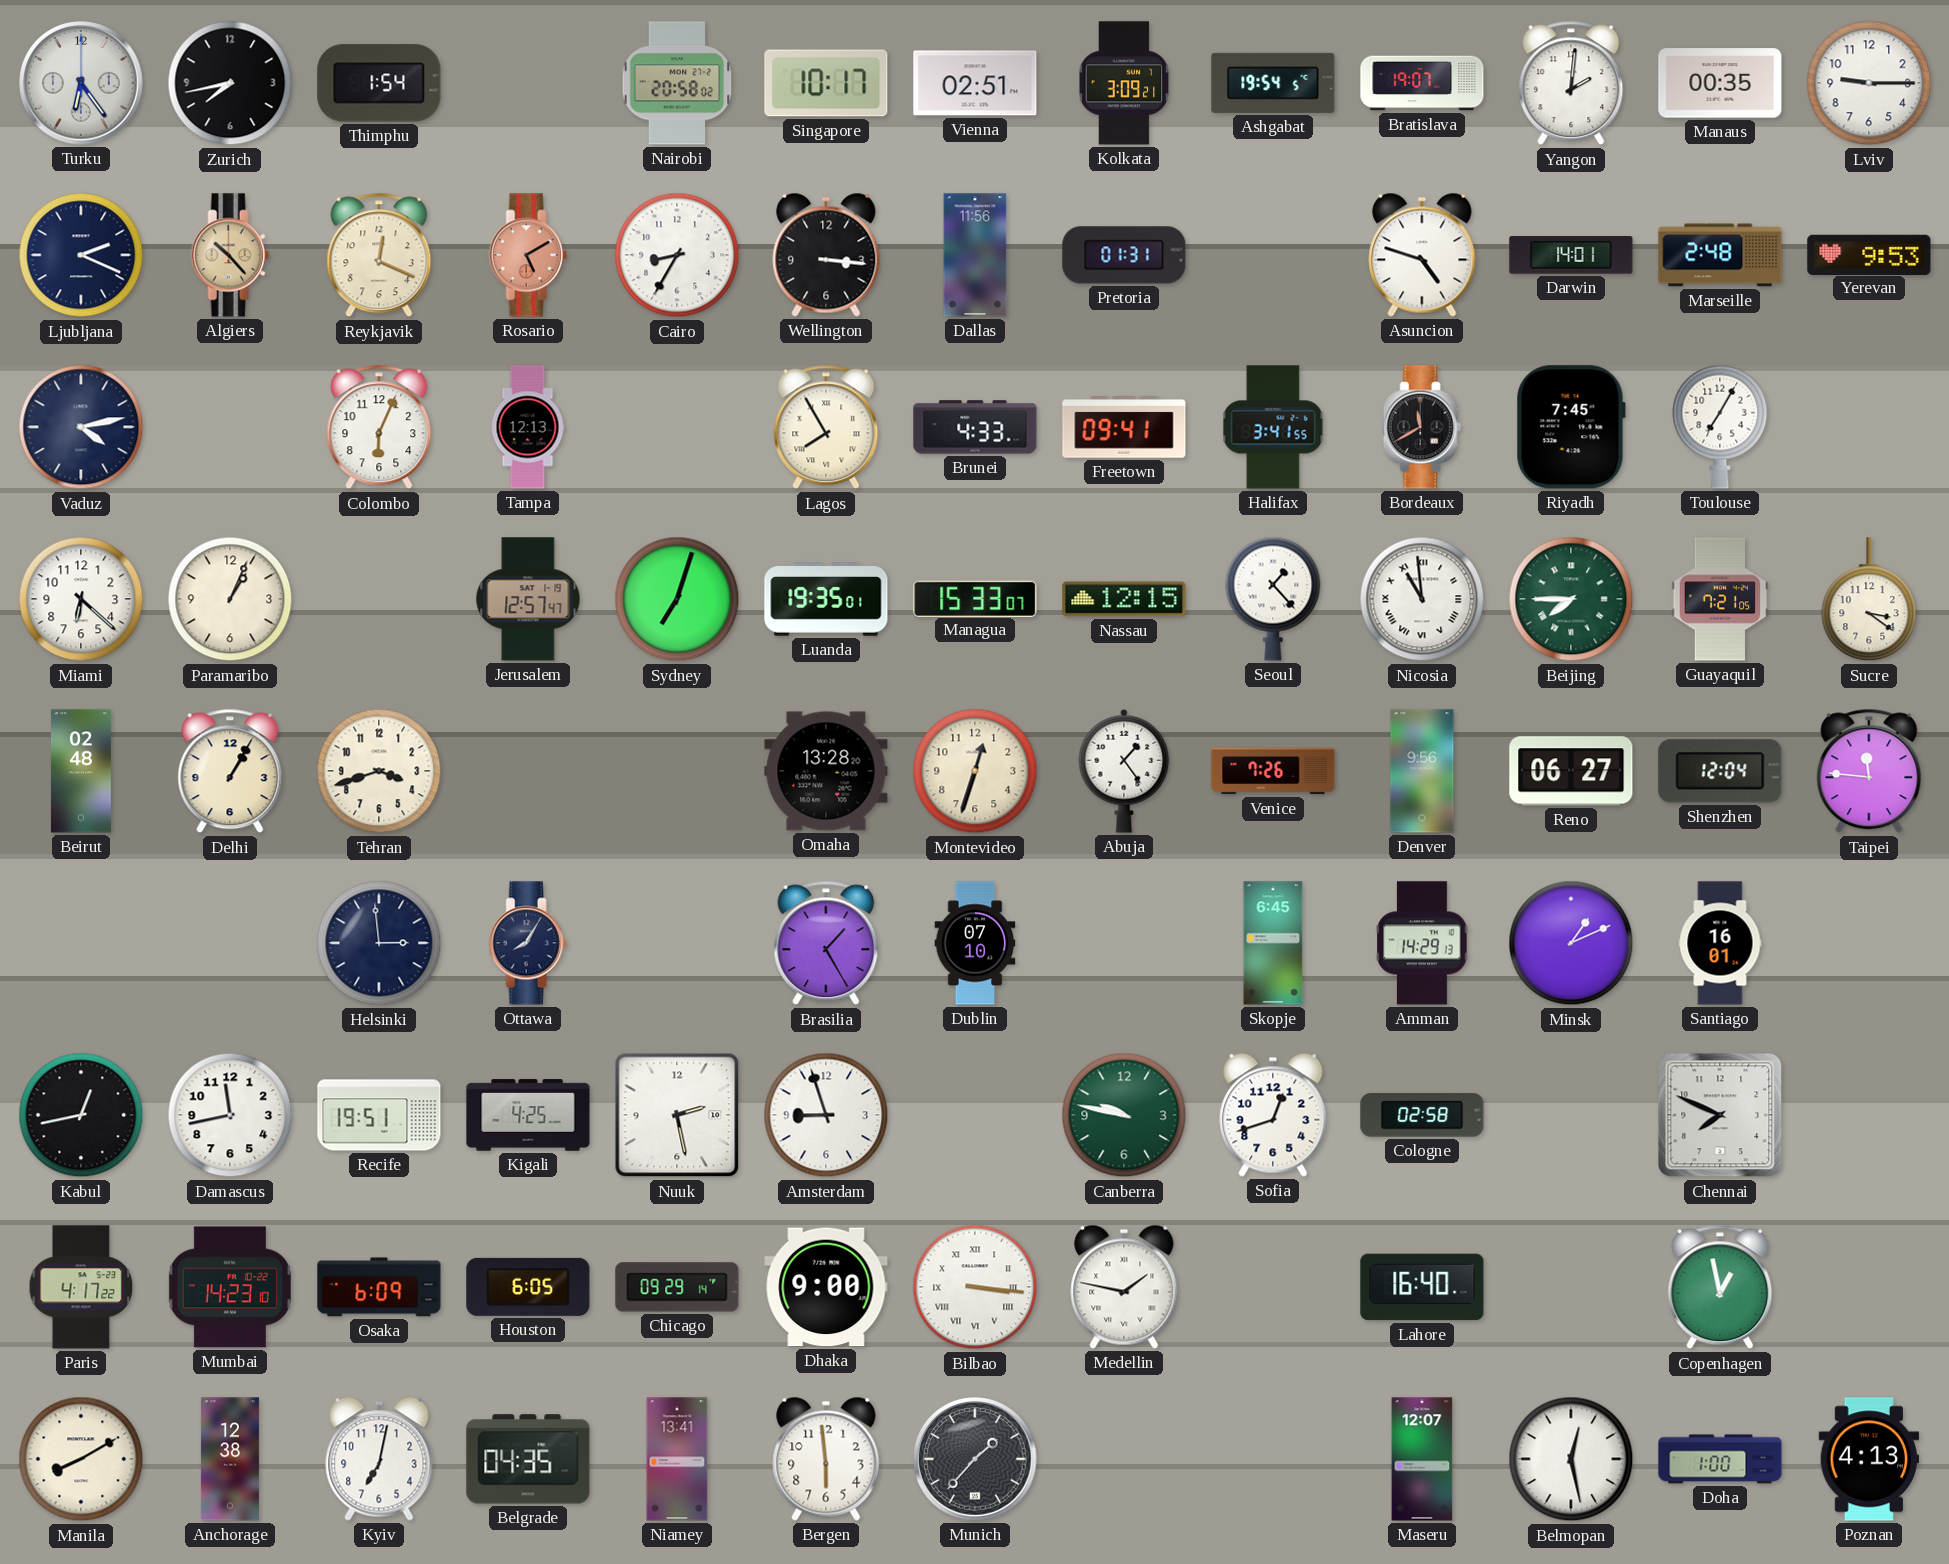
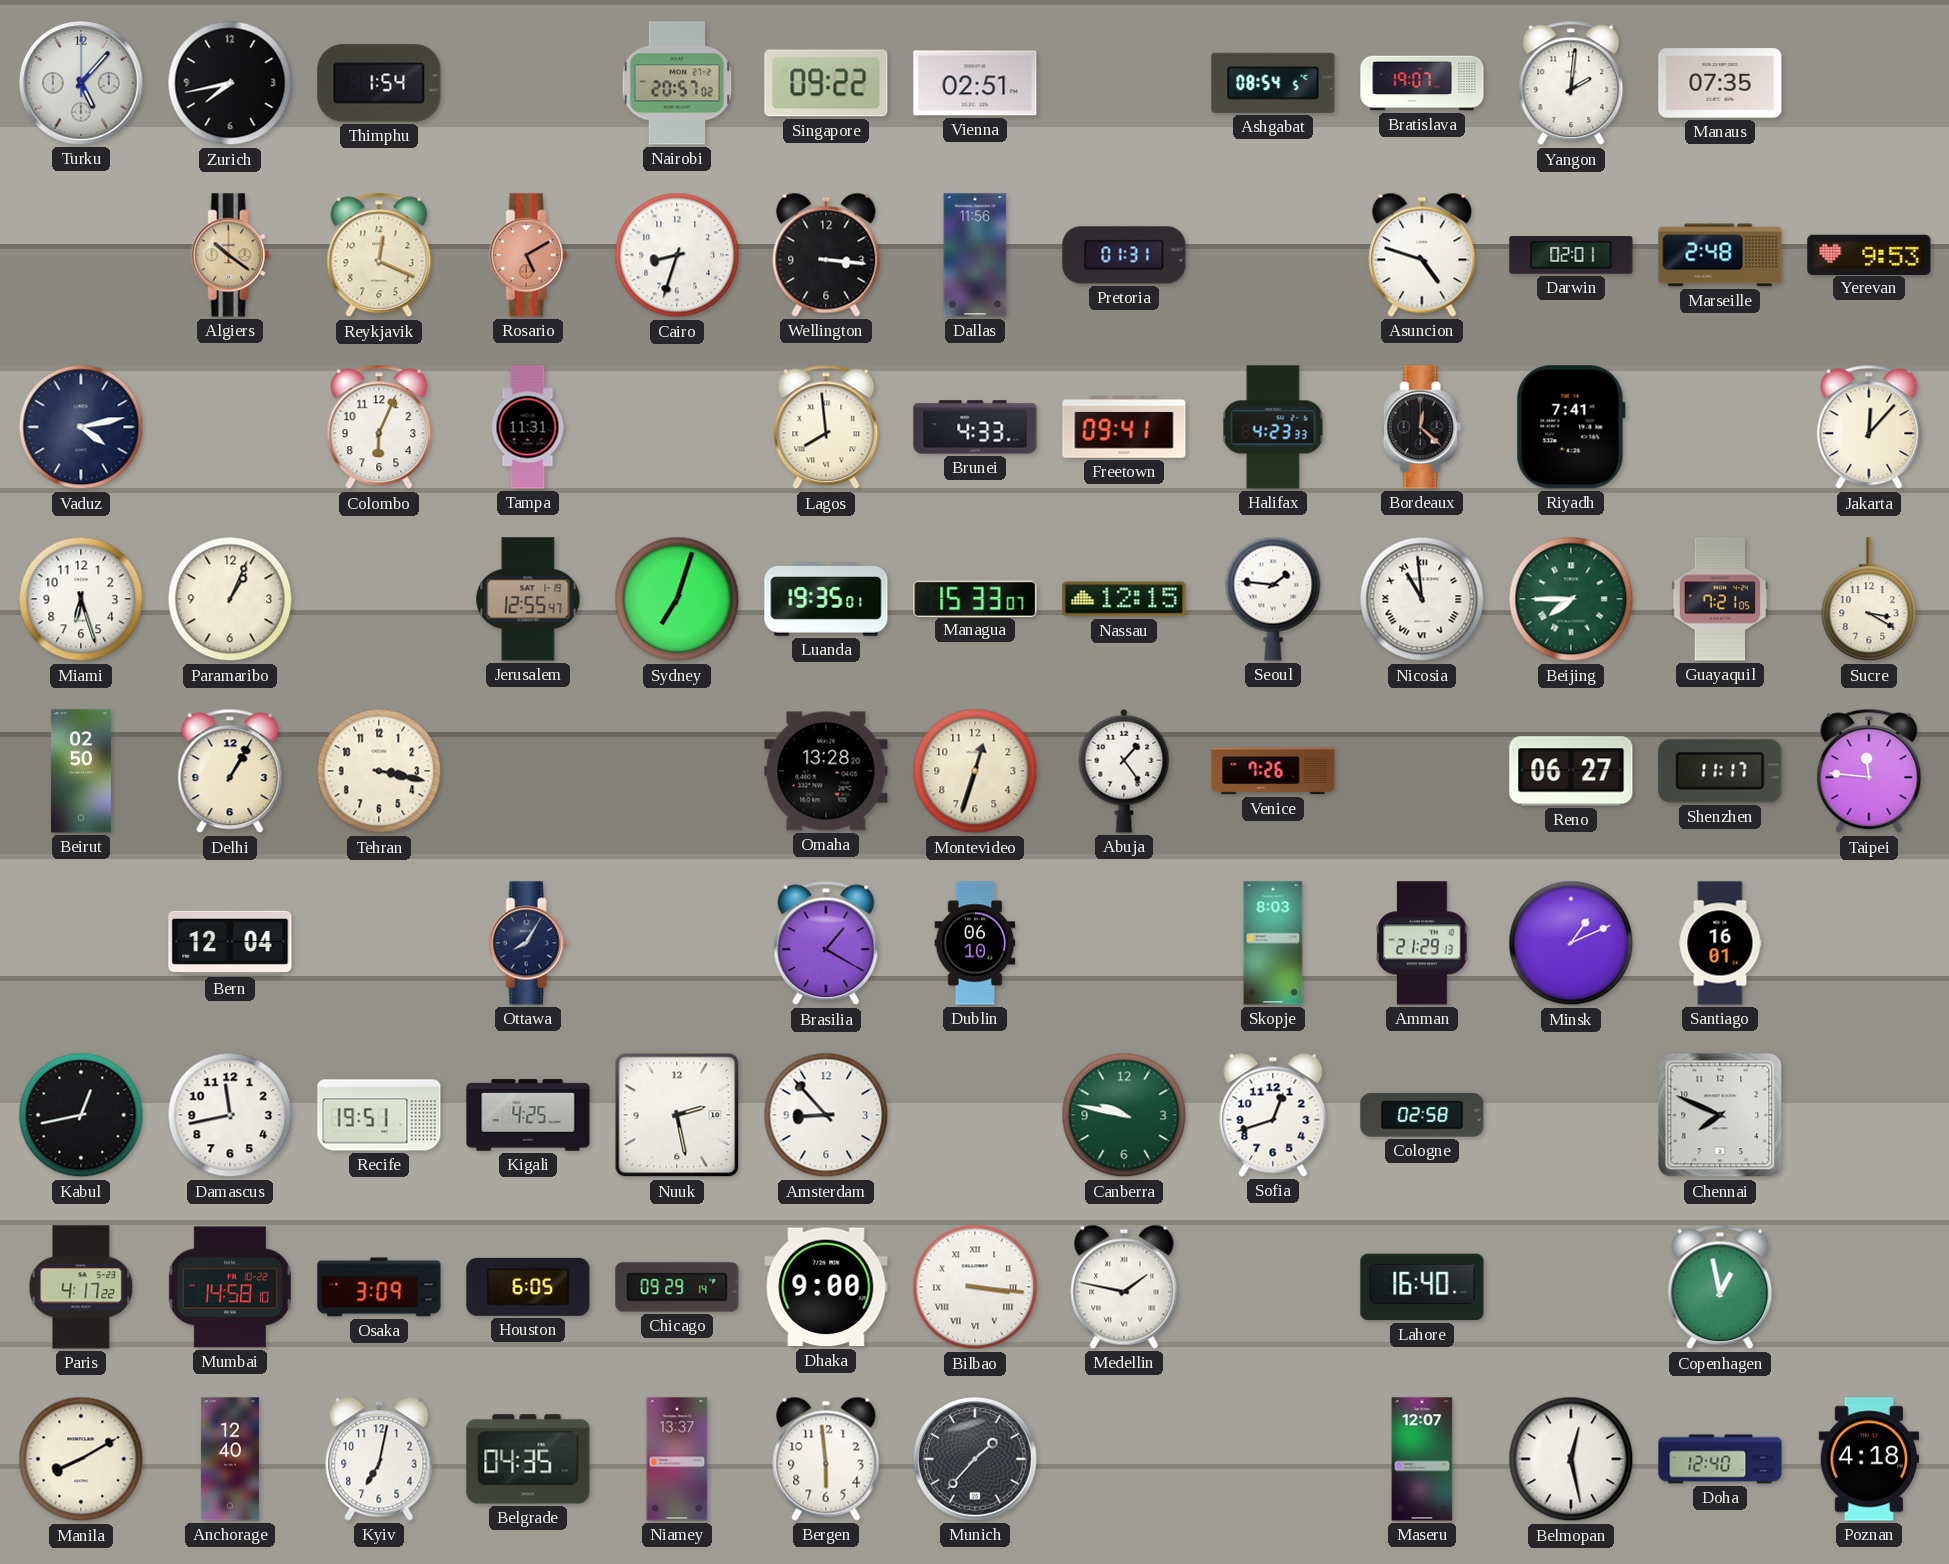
Turku: 6:24 -> 5:07 (81, 83)
Nairobi: 20:58 -> 20:57 (677, 83)
Singapore: 10:17 -> 09:22 (826, 83)
Kolkata: 3:09 -> none (1124, 83)
Ashgabat: 19:54 -> 08:54 (1273, 83)
Manaus: 00:35 -> 07:35 (1720, 83)
Lviv: 9:15 -> none (1869, 83)
Ljubljana: 2:19 -> none (81, 255)
Algiers: 10:23 -> 10:21 (230, 255)
Cairo: 8:35 -> 8:33 (677, 255)
Darwin: 14:01 -> 02:01 (1571, 255)
Tampa: 12:13 -> 11:31 (528, 427)
Lagos: 7:55 -> 7:59 (826, 427)
Halifax: 3:41 -> 4:23 (1273, 427)
Bordeaux: 11:40 -> 12:22 (1422, 427)
Riyadh: 7:45 -> 7:41 (1571, 427)
Toulouse: 7:05 -> none (1720, 427)
Jakarta: none -> 12:07 (1869, 427)
Miami: 6:22 -> 6:27 (81, 599)
Jerusalem: 12:57 -> 12:55 (528, 599)
Seoul: 1:23 -> 1:46 (1273, 599)
Sucre: 3:21 -> 3:20 (1869, 600)
Beirut: 02:48 -> 02:50 (81, 771)
Tehran: 3:42 -> 3:17 (379, 771)
Denver: 9:56 -> none (1422, 771)
Shenzhen: 12:04 -> 11:17 (1720, 771)
Bern: none -> 12:04 (230, 943)
Helsinki: 2:59 -> none (379, 943)
Brasilia: 1:25 -> 1:20 (826, 943)
Dublin: 07:10 -> 06:10 (975, 943)
Skopje: 6:45 -> 8:03 (1273, 943)
Amman: 14:29 -> 21:29 (1422, 943)
Amsterdam: 8:57 -> 8:53 (826, 1115)
Mumbai: 14:23 -> 14:58 (230, 1287)
Osaka: 6:09 -> 3:09 (379, 1287)
Anchorage: 12:38 -> 12:40 (230, 1459)
Niamey: 13:41 -> 13:37 (677, 1459)
Doha: 1:00 -> 12:40 (1720, 1459)
Poznan: 4:13 -> 4:18 (1869, 1459)
